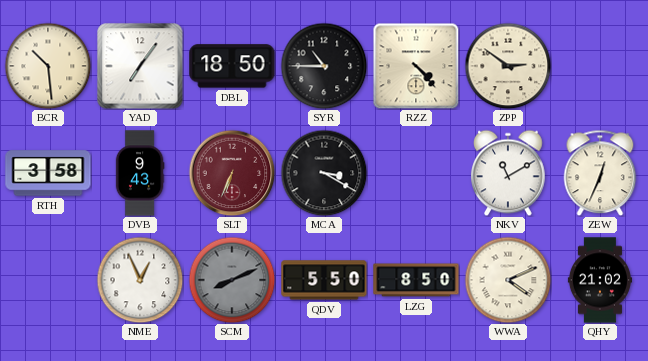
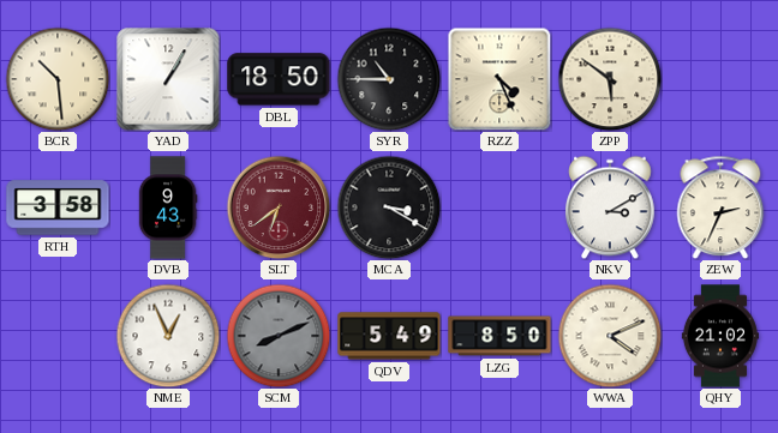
YAD: 7:06 -> 1:05 (168, 79)
RZZ: 4:23 -> 4:26 (499, 79)
ZPP: 2:51 -> 5:51 (610, 79)
SLT: 6:34 -> 6:39 (279, 208)
NKV: 11:10 -> 3:10 (611, 208)
ZEW: 12:34 -> 2:34 (720, 208)
QDV: 5:50 -> 5:49 (389, 336)
